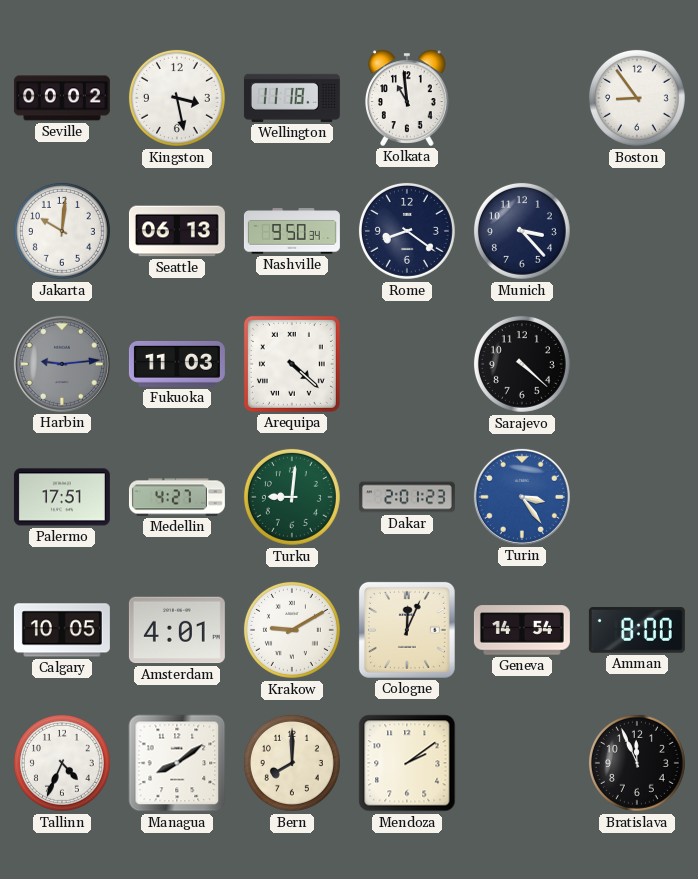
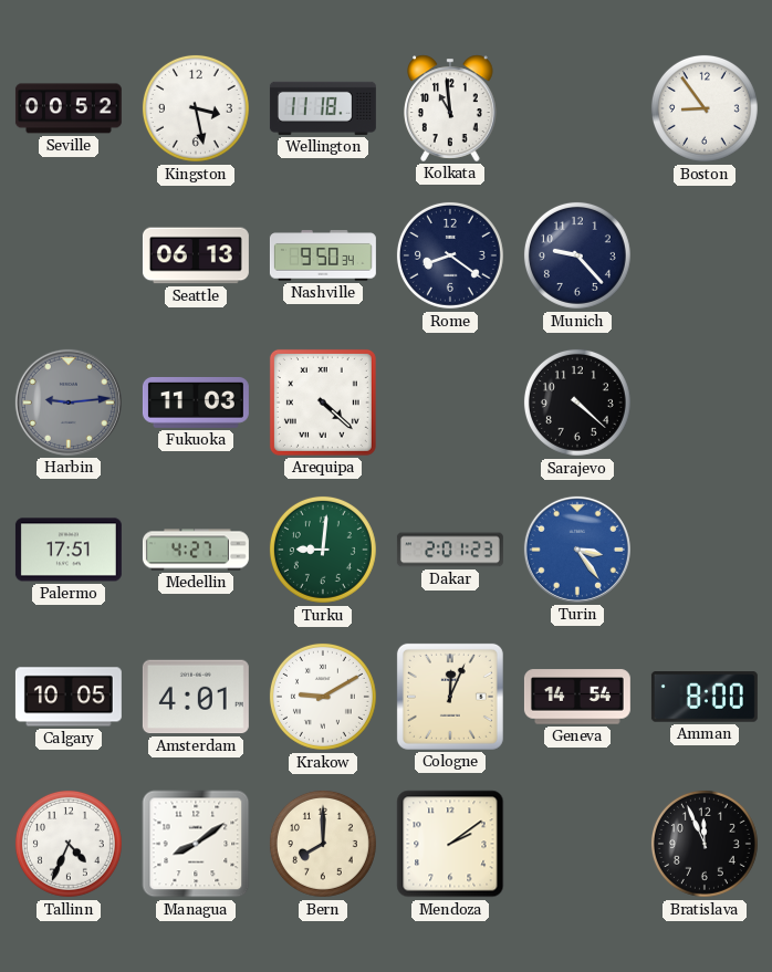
Seville: 00:02 -> 00:52 (69, 108)
Jakarta: 10:01 -> none (62, 231)
Munich: 3:23 -> 9:23 (577, 255)
